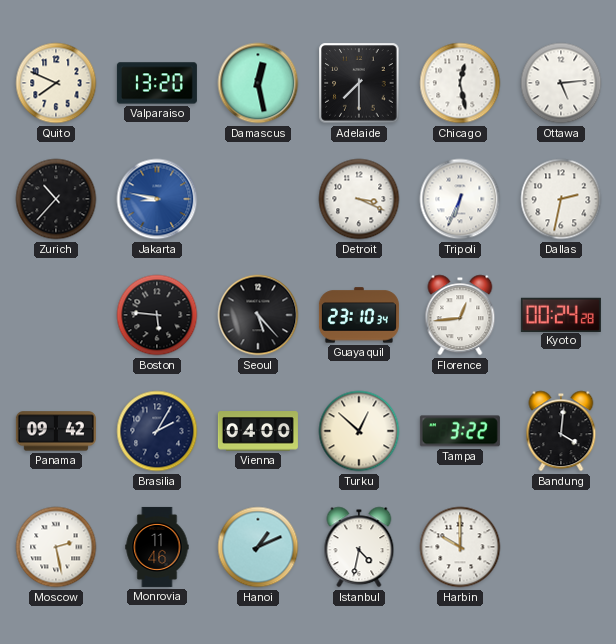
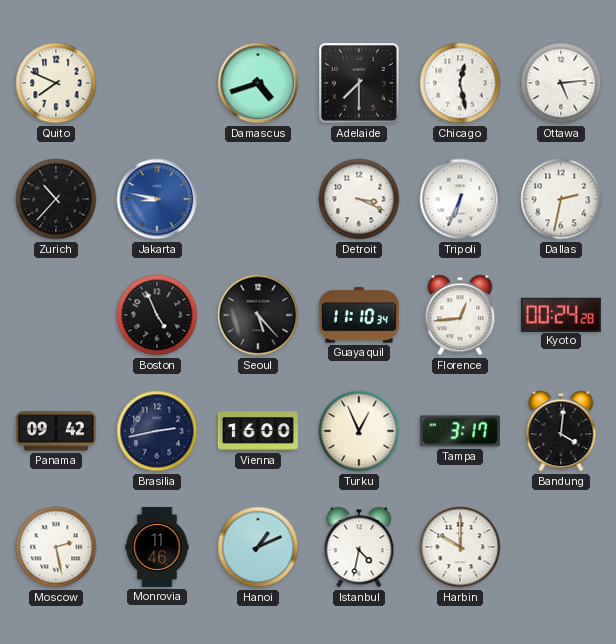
Valparaiso: 13:20 -> none (157, 83)
Damascus: 12:28 -> 4:42 (258, 83)
Boston: 5:46 -> 4:56 (157, 315)
Guayaquil: 23:10 -> 11:10 (359, 315)
Brasilia: 2:05 -> 2:43 (157, 431)
Vienna: 04:00 -> 16:00 (258, 431)
Turku: 12:52 -> 12:56 (359, 431)
Tampa: 3:22 -> 3:17 (460, 431)
